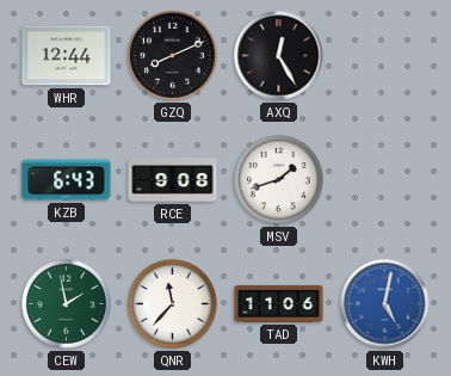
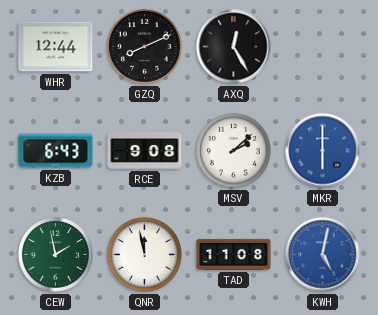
MSV: 1:42 -> 2:08 (234, 151)
MKR: none -> 6:00 (323, 151)
QNR: 11:37 -> 11:58 (145, 255)
TAD: 11:06 -> 11:08 (234, 254)
